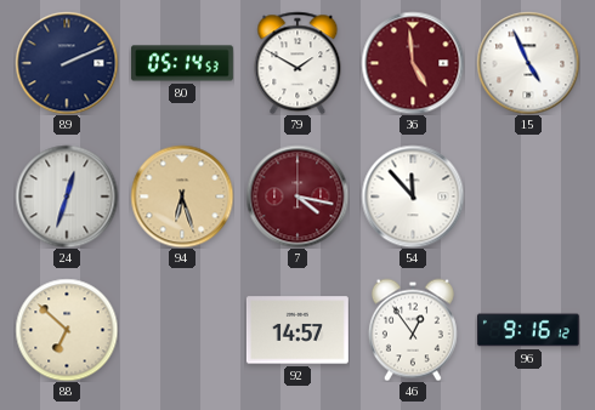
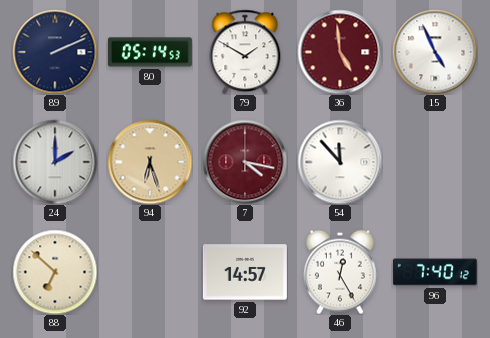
24: 12:33 -> 2:00 (55, 162)
46: 12:54 -> 12:25 (340, 272)
96: 9:16 -> 7:40 (435, 272)
